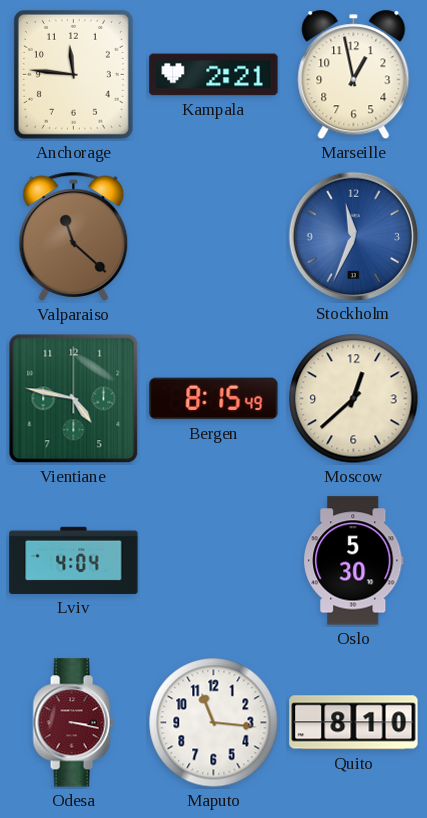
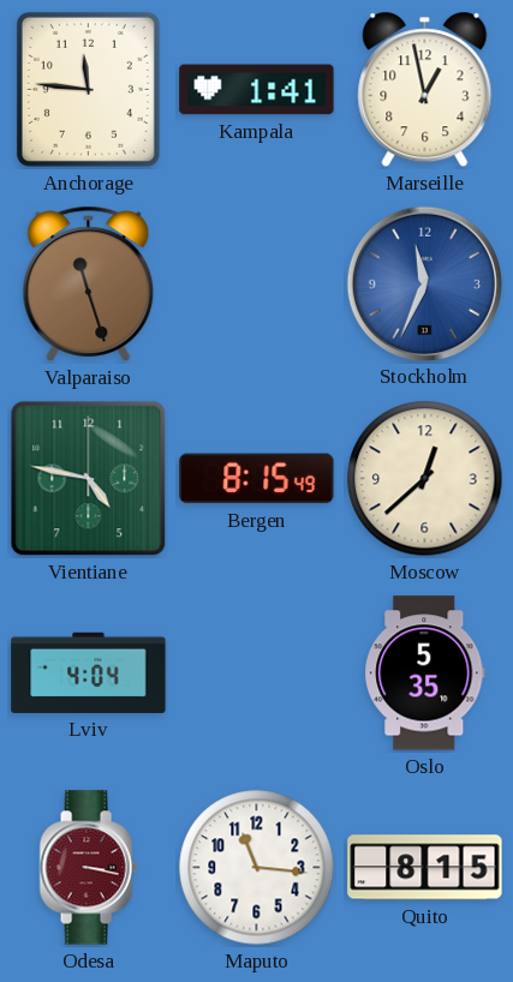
Kampala: 2:21 -> 1:41 (257, 90)
Valparaiso: 11:22 -> 11:27 (89, 283)
Oslo: 5:30 -> 5:35 (425, 673)
Quito: 8:10 -> 8:15 (425, 868)
